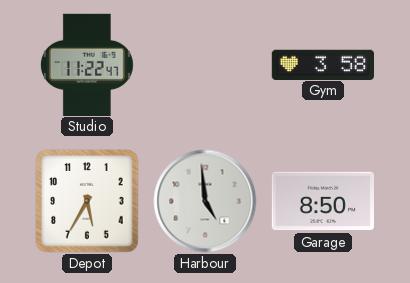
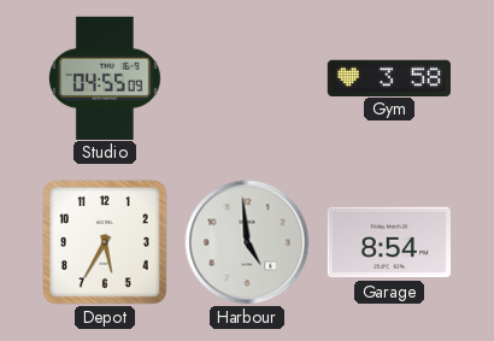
Studio: 11:22 -> 04:55 (105, 77)
Garage: 8:50 -> 8:54 (388, 242)
